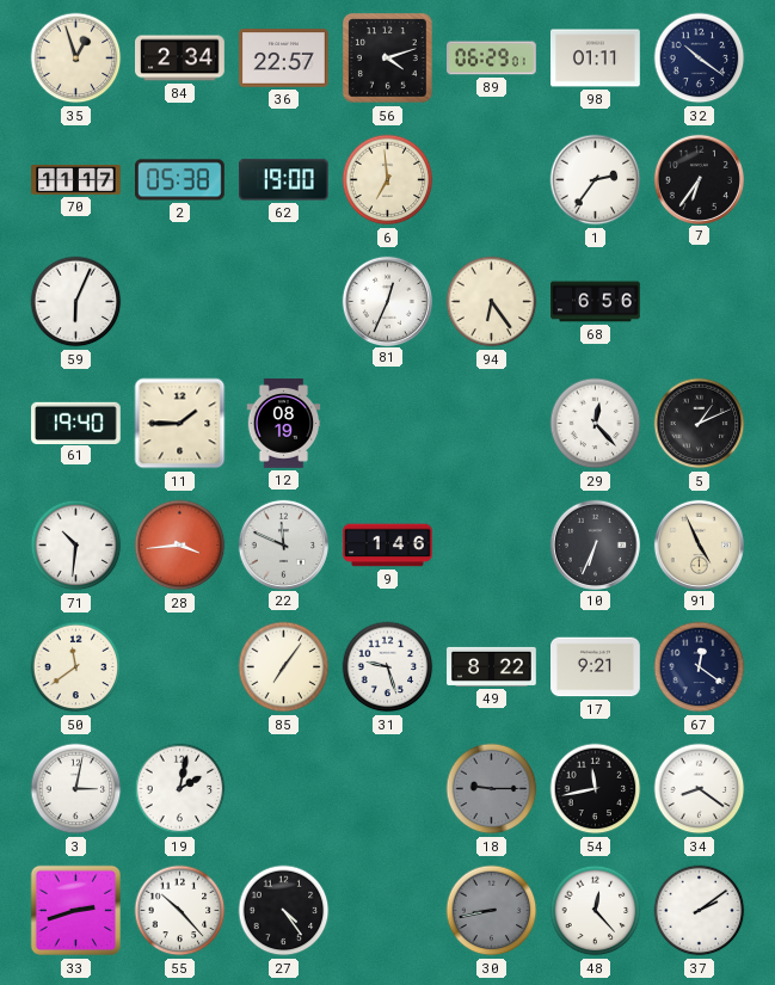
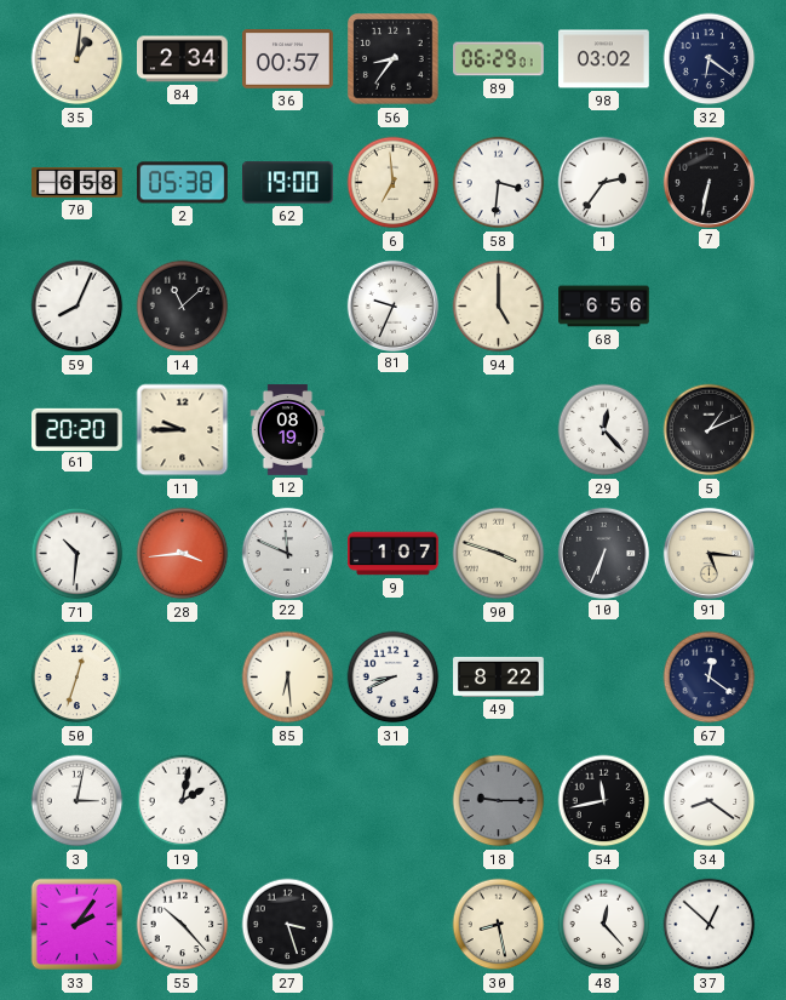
35: 12:57 -> 1:01 (78, 59)
36: 22:57 -> 00:57 (288, 59)
56: 4:12 -> 8:36 (394, 59)
98: 01:11 -> 03:02 (604, 59)
32: 10:21 -> 6:21 (710, 59)
70: 11:17 -> 6:58 (78, 183)
58: none -> 3:31 (499, 183)
7: 6:36 -> 6:32 (708, 182)
59: 6:04 -> 8:04 (78, 307)
14: none -> 11:08 (183, 307)
81: 12:34 -> 9:34 (392, 305)
94: 6:24 -> 5:00 (499, 307)
61: 19:40 -> 20:20 (78, 429)
11: 1:45 -> 9:45 (183, 430)
9: 1:46 -> 1:07 (394, 554)
90: none -> 3:48 (499, 554)
91: 4:56 -> 5:16 (708, 553)
50: 11:39 -> 12:33 (78, 678)
85: 7:06 -> 6:29 (288, 678)
31: 9:27 -> 8:41 (394, 678)
17: 9:21 -> none (596, 667)
33: 2:42 -> 2:06 (78, 925)
27: 4:24 -> 3:27 (288, 925)
30: 8:43 -> 8:28 (499, 925)
30 dial: grey -> cream (499, 925)
37: 2:09 -> 12:52 (710, 925)
